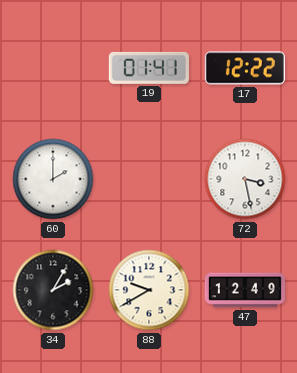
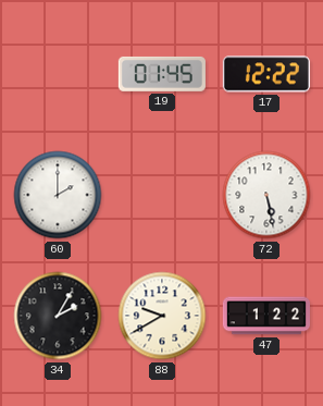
19: 01:41 -> 01:45 (162, 74)
72: 3:28 -> 5:28 (266, 195)
47: 12:49 -> 1:22 (266, 316)
